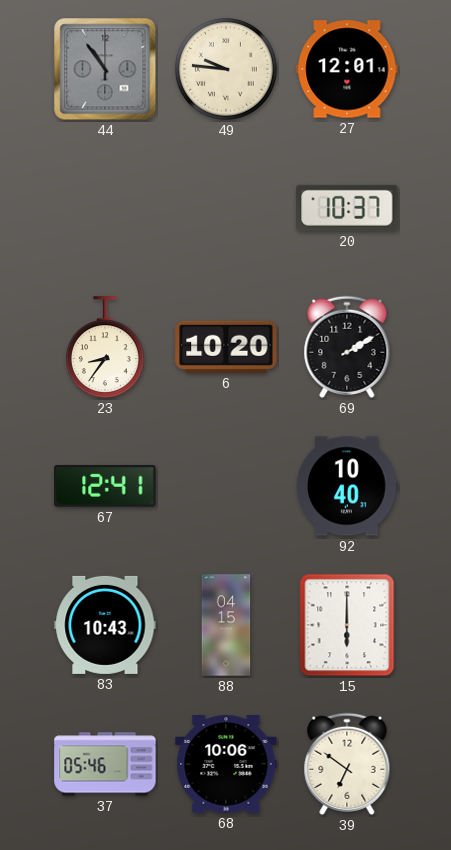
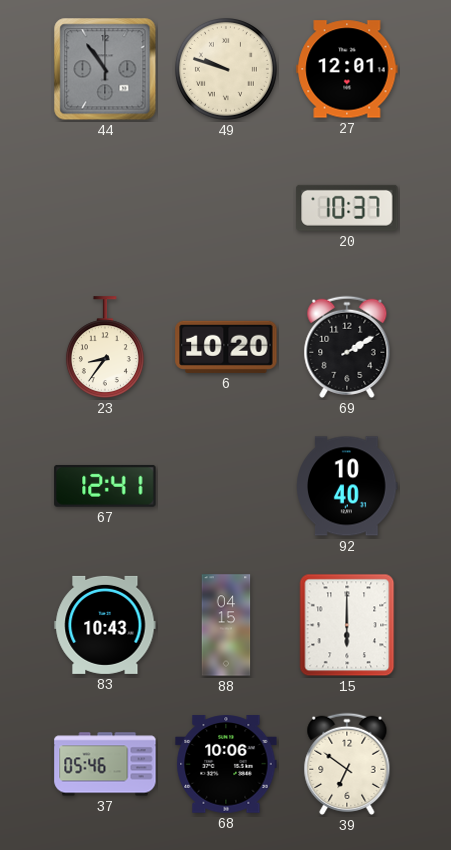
49: 9:46 -> 9:48 (227, 70)
